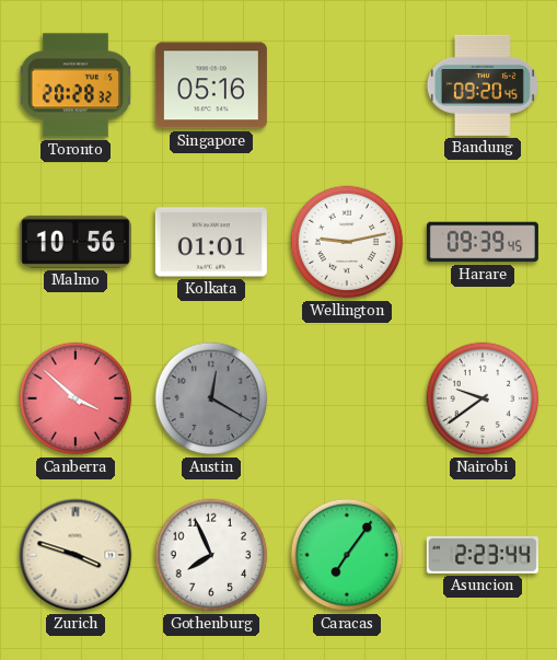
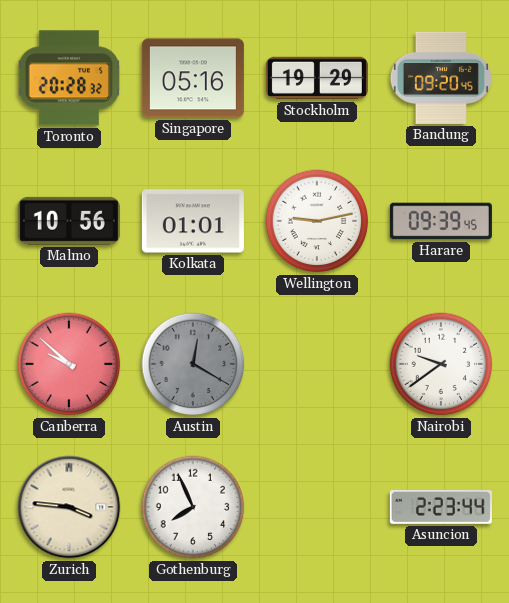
Stockholm: none -> 19:29 (317, 78)
Canberra: 3:52 -> 9:52 (69, 364)
Zurich: 3:48 -> 3:46 (69, 507)
Caracas: 7:06 -> none (347, 555)
